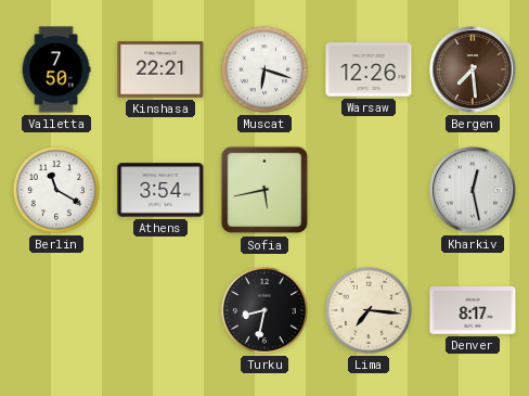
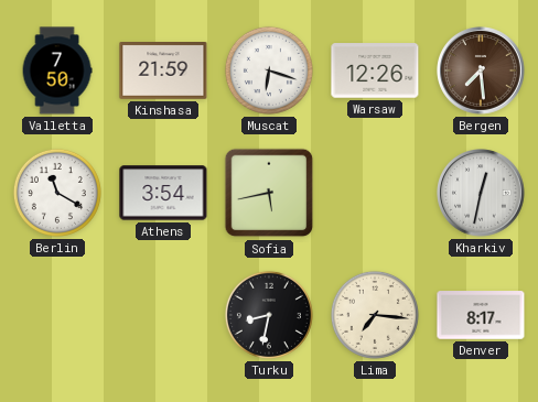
Kinshasa: 22:21 -> 21:59 (163, 72)
Kharkiv: 12:28 -> 12:32 (482, 194)
